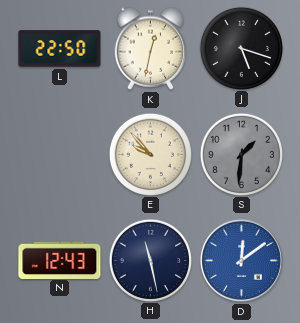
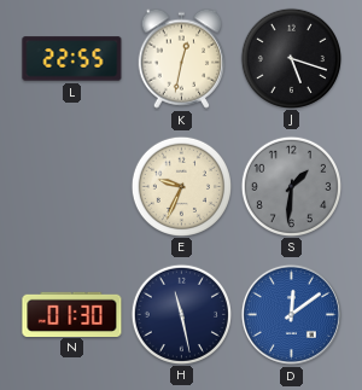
L: 22:50 -> 22:55 (72, 59)
E: 9:53 -> 9:34 (181, 186)
N: 12:43 -> 01:30 (72, 314)
